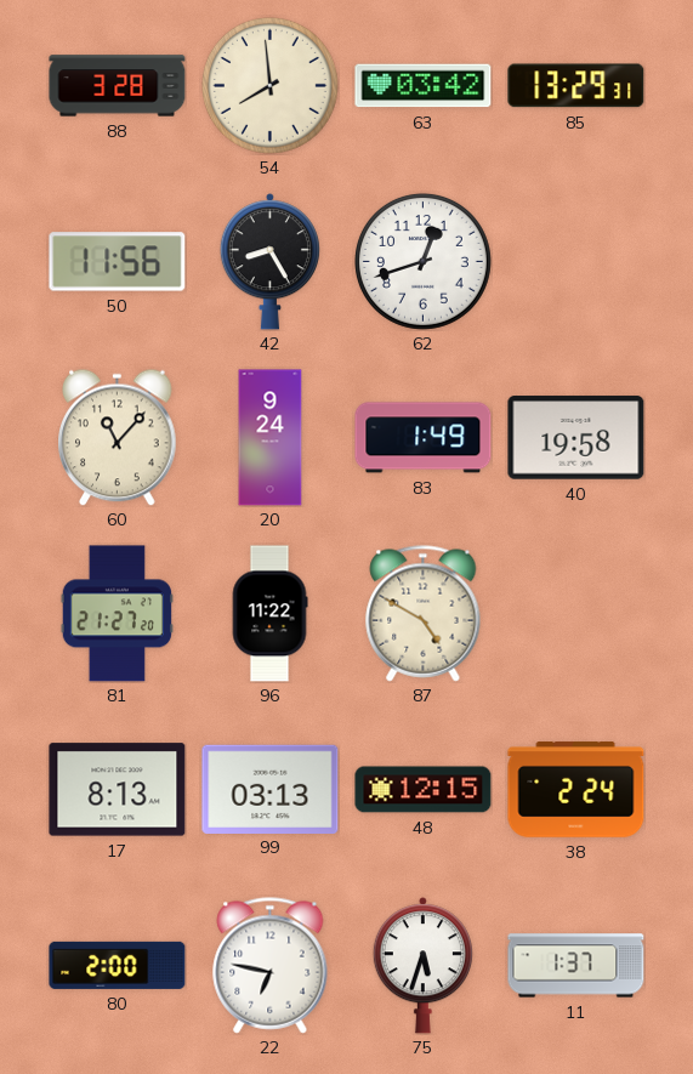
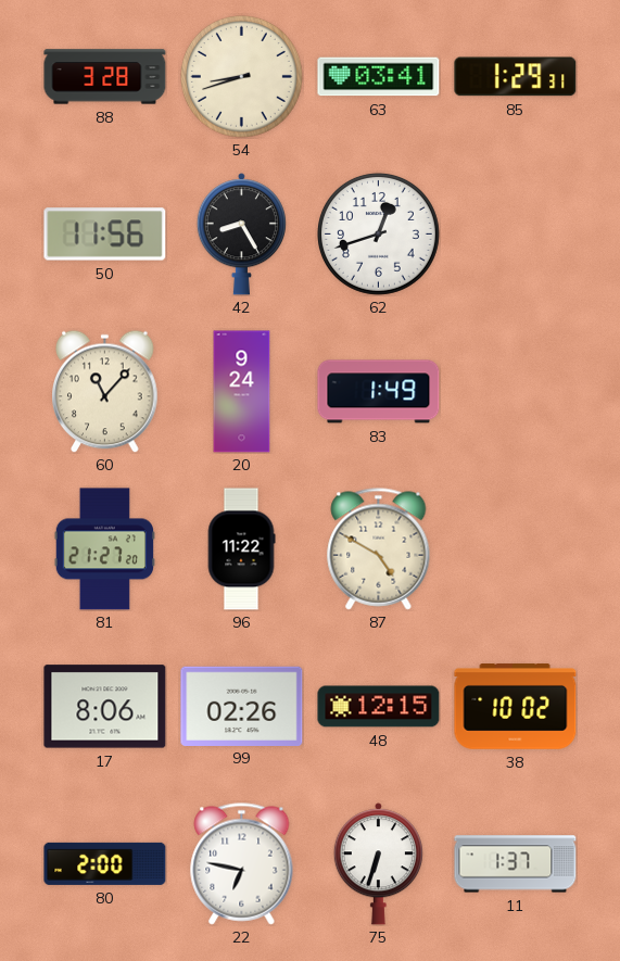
54: 7:59 -> 8:42 (241, 76)
63: 03:42 -> 03:41 (379, 77)
85: 13:29 -> 1:29 (516, 77)
40: 19:58 -> none (576, 438)
17: 8:13 -> 8:06 (105, 707)
99: 03:13 -> 02:26 (242, 706)
38: 2:24 -> 10:02 (516, 707)
75: 5:33 -> 6:33 (378, 864)
